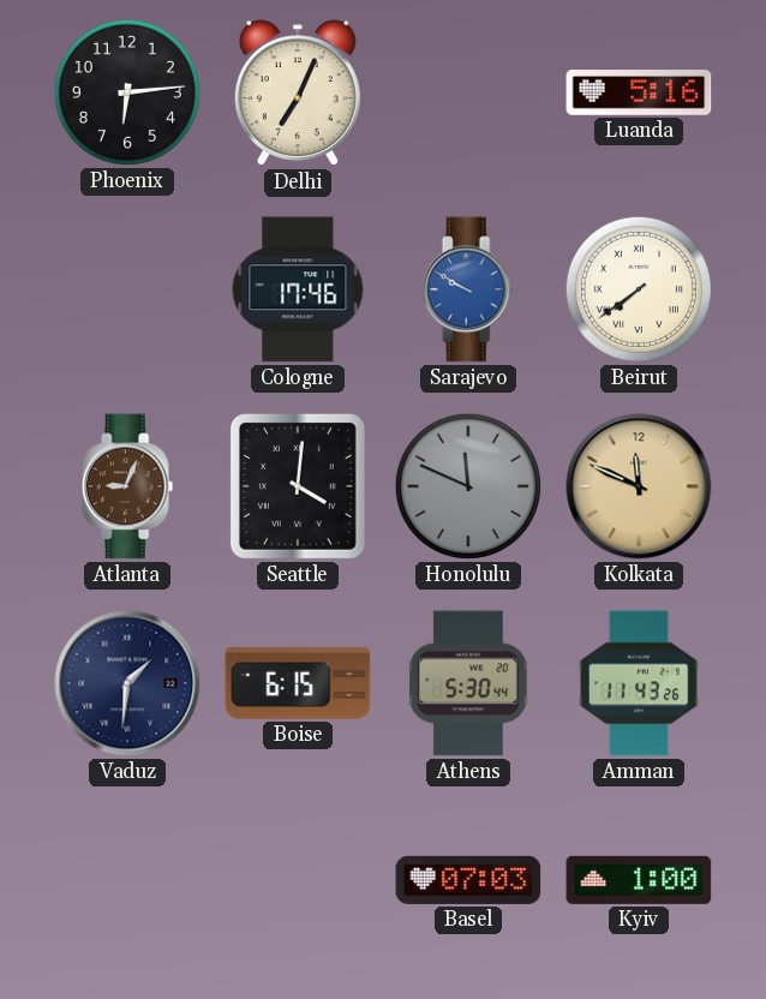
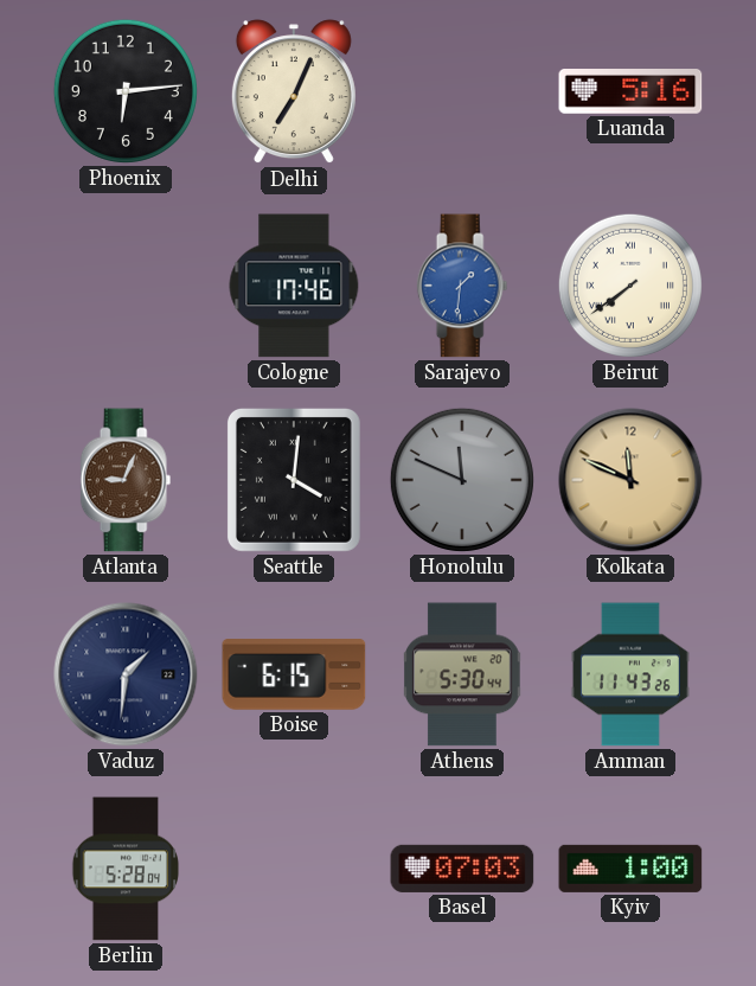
Sarajevo: 9:50 -> 1:31 (462, 286)
Berlin: none -> 5:28 (126, 869)
